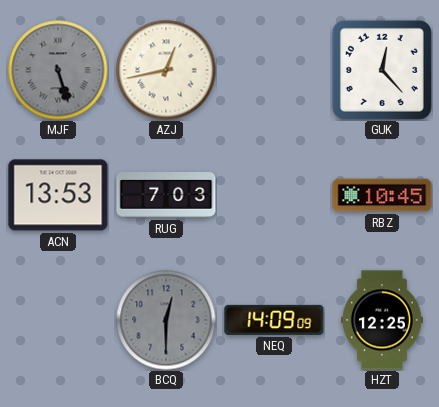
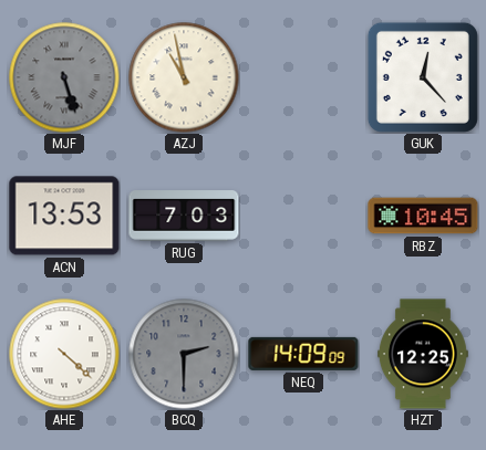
AZJ: 12:43 -> 10:58 (184, 77)
AHE: none -> 4:22 (64, 354)
BCQ: 12:30 -> 2:30 (184, 354)
